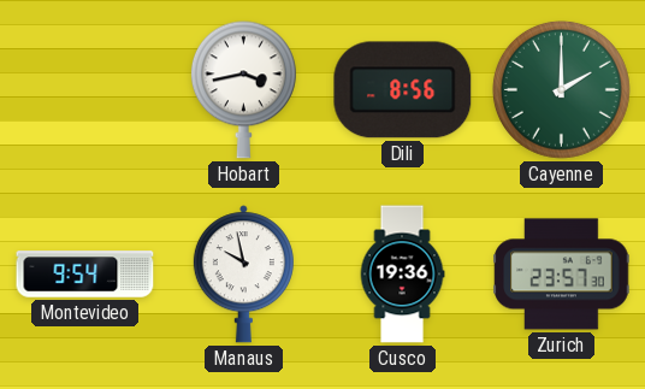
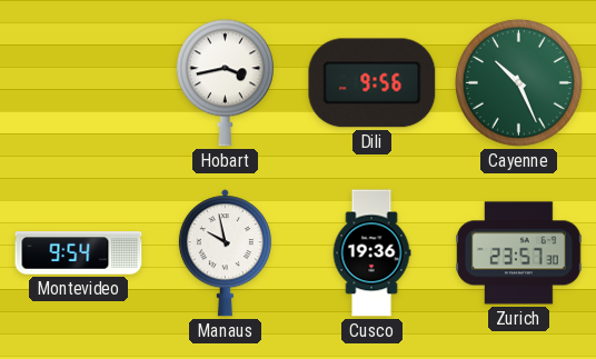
Dili: 8:56 -> 9:56 (372, 83)
Cayenne: 2:00 -> 10:26 (518, 82)
